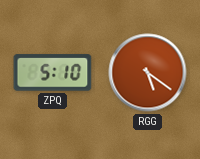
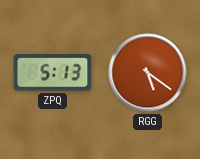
ZPQ: 5:10 -> 5:13 (53, 73)
